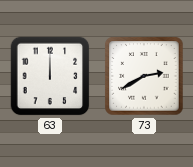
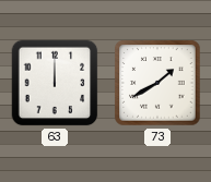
73: 2:40 -> 1:40 (157, 83)
